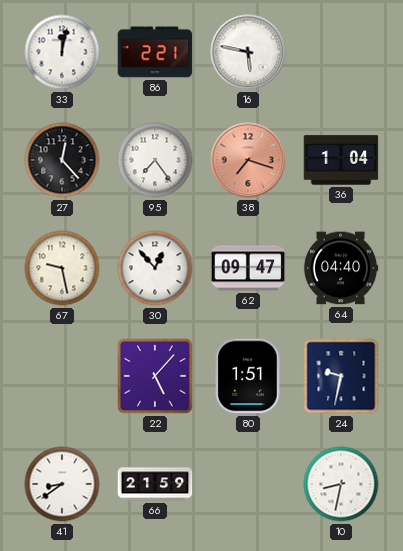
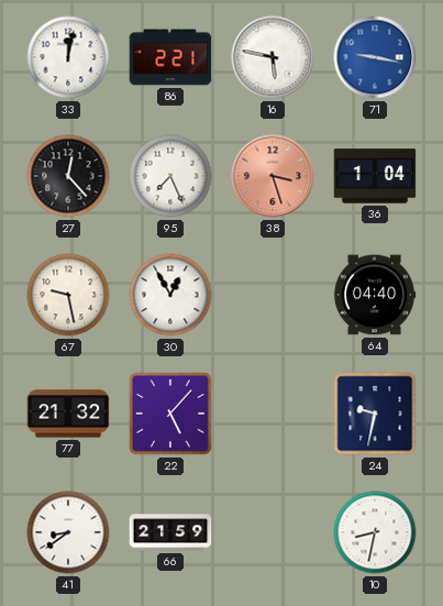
71: none -> 9:17 (375, 57)
95: 7:24 -> 7:26 (170, 176)
38: 7:18 -> 3:27 (273, 176)
30: 12:53 -> 12:55 (170, 295)
62: 09:47 -> none (248, 268)
77: none -> 21:32 (68, 414)
80: 1:51 -> none (248, 376)
